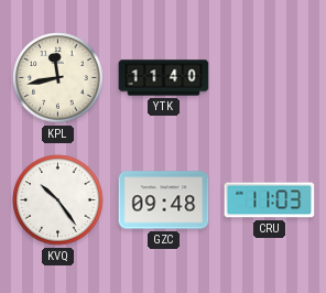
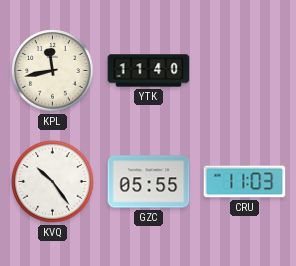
GZC: 09:48 -> 05:55 (149, 182)
